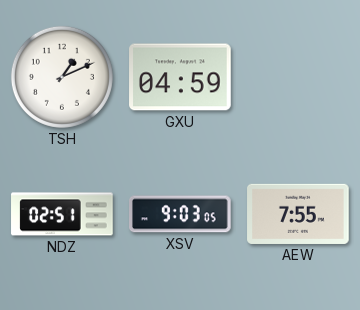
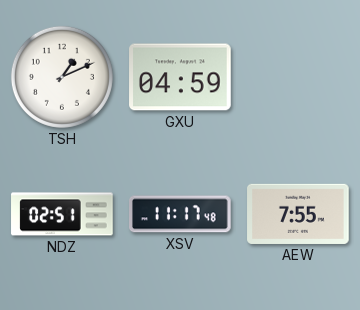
XSV: 9:03 -> 11:17 (181, 214)
